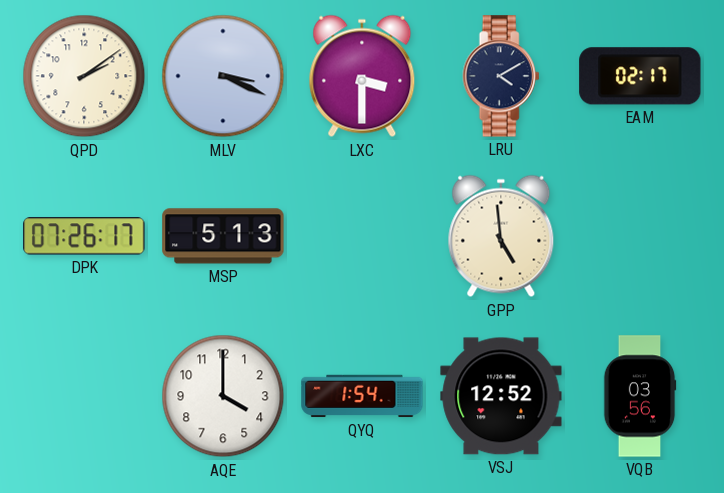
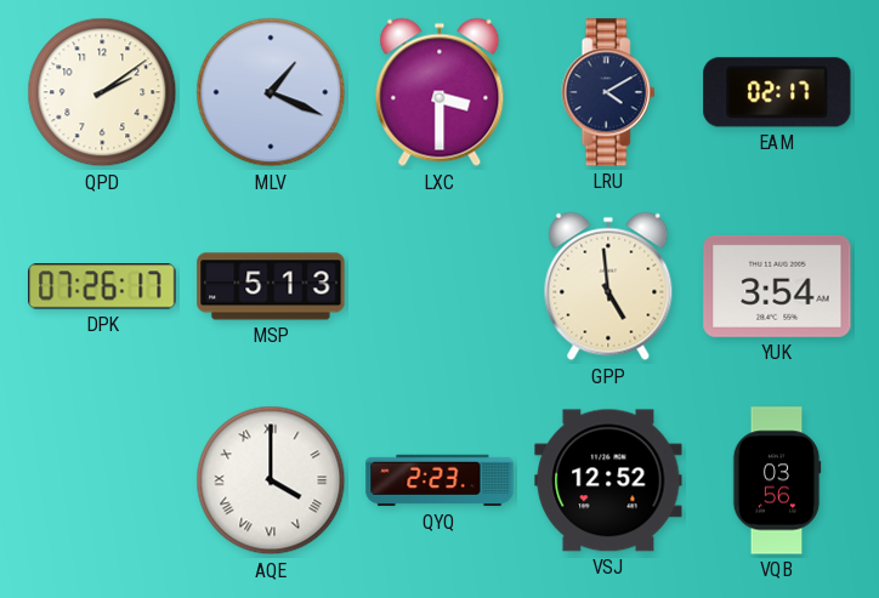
MLV: 3:19 -> 1:19 (271, 92)
YUK: none -> 3:54 (777, 286)
AQE numerals: Arabic -> Roman (271, 480)
QYQ: 1:54 -> 2:23 (439, 480)
